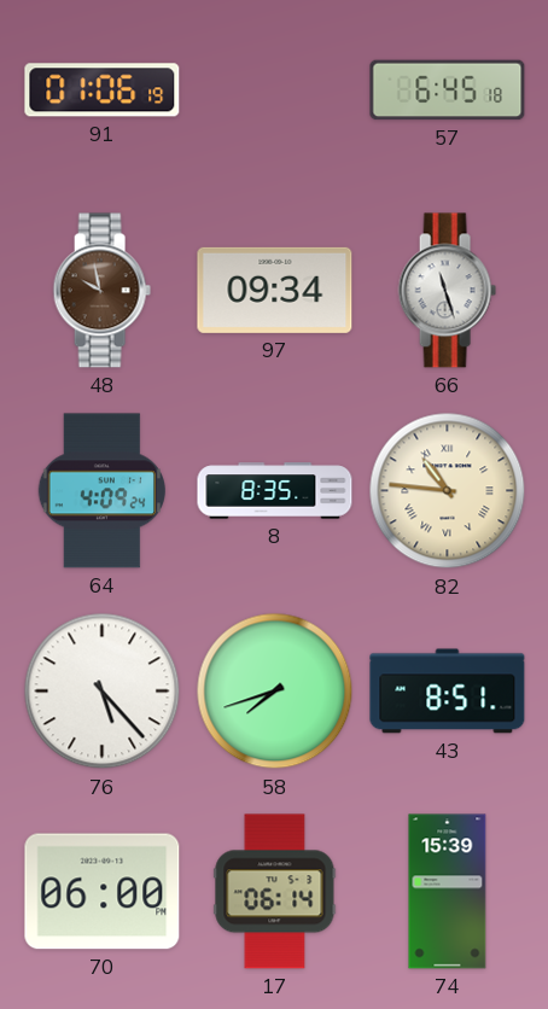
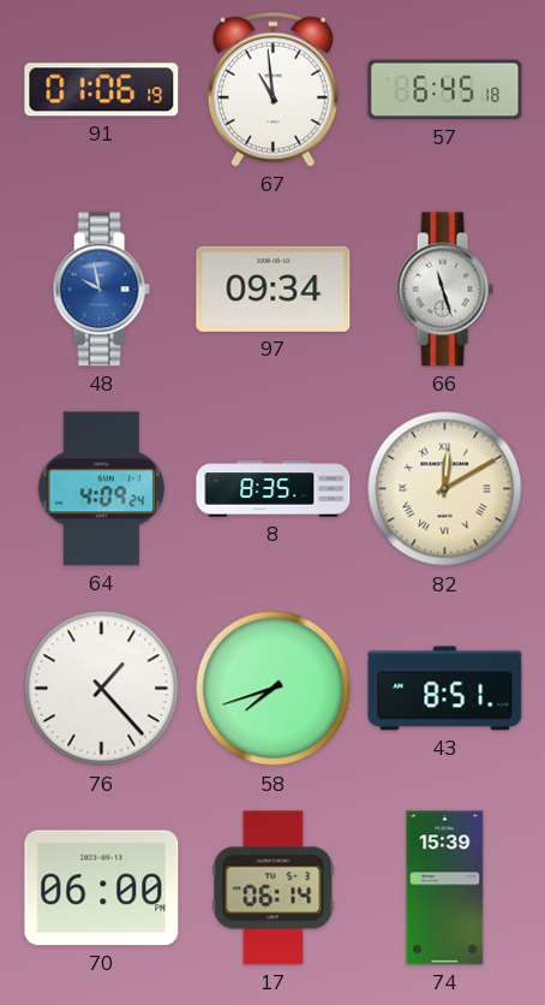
67: none -> 10:59 (272, 89)
48 dial: brown -> blue (101, 290)
82: 10:46 -> 12:10 (445, 489)
76: 5:23 -> 1:23 (102, 689)
